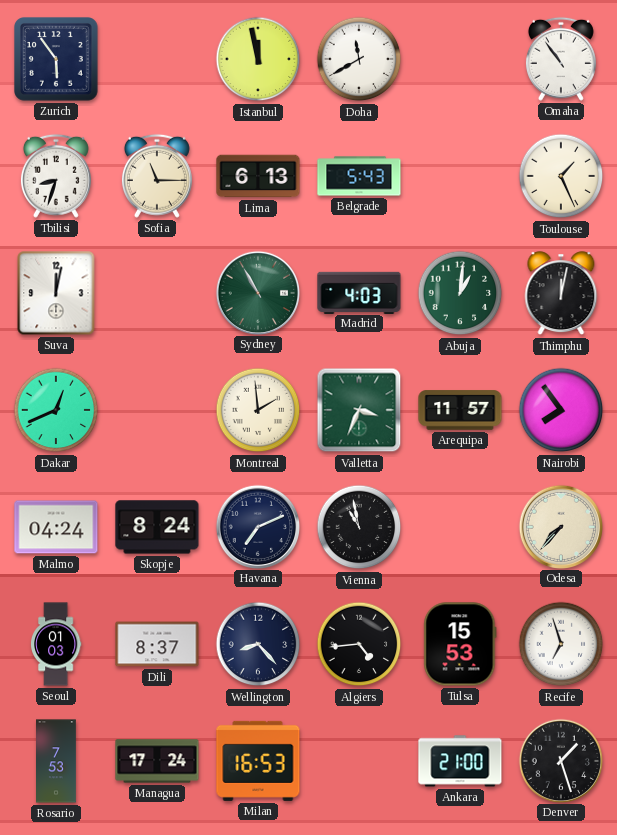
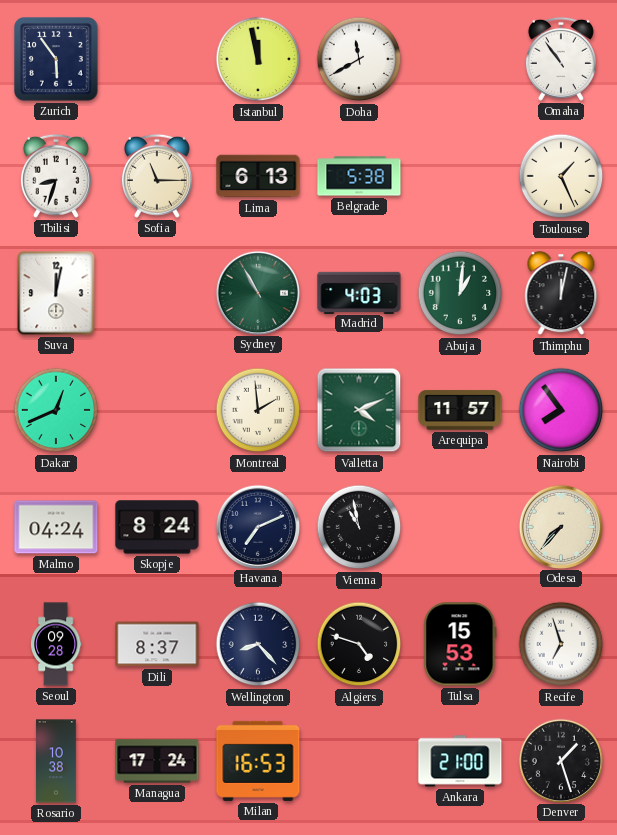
Belgrade: 5:43 -> 5:38 (359, 176)
Valletta: 3:34 -> 4:11 (359, 410)
Seoul: 01:03 -> 09:28 (57, 644)
Algiers: 4:44 -> 4:48 (359, 644)
Rosario: 7:53 -> 10:38 (57, 761)
